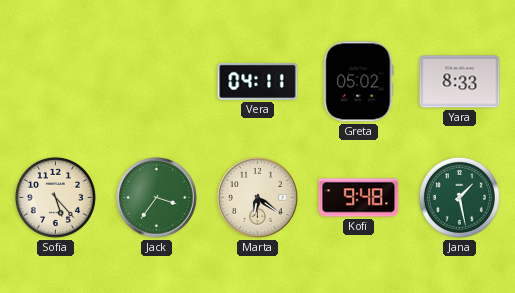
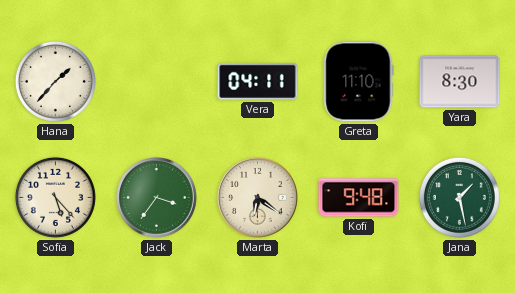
Hana: none -> 1:37 (55, 81)
Greta: 05:02 -> 11:10 (359, 82)
Yara: 8:33 -> 8:30 (460, 82)
